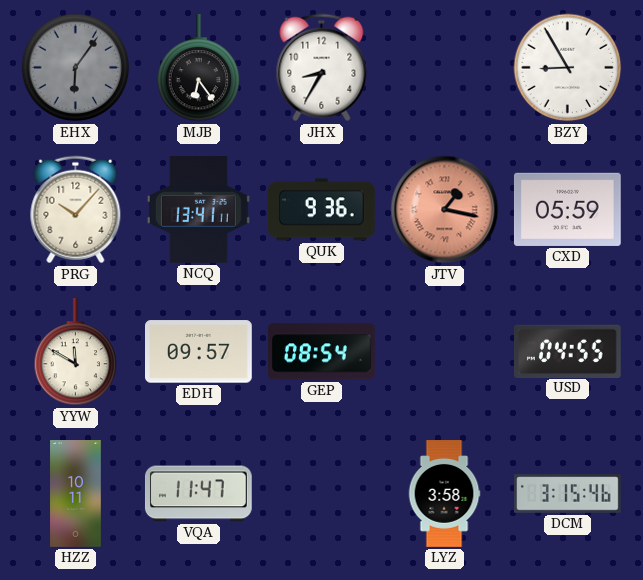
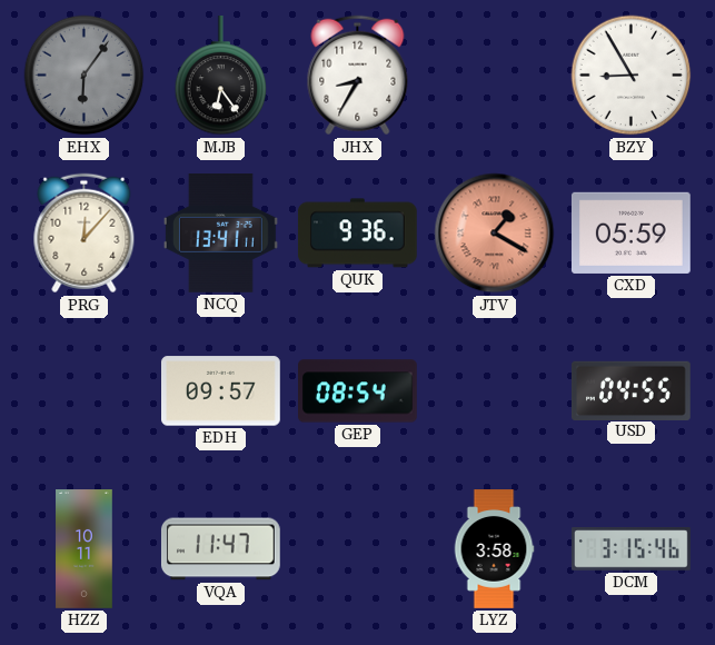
PRG: 10:07 -> 12:07 (85, 234)
JTV: 1:17 -> 1:20 (495, 234)
YYW: 11:50 -> none (76, 353)
